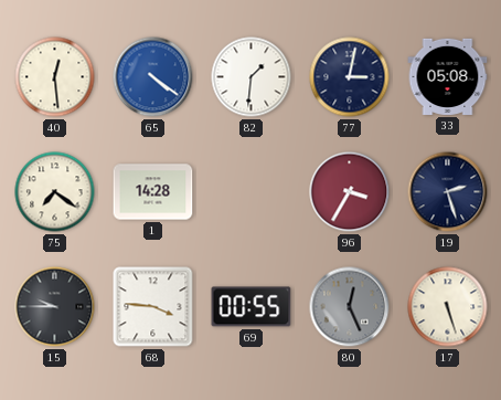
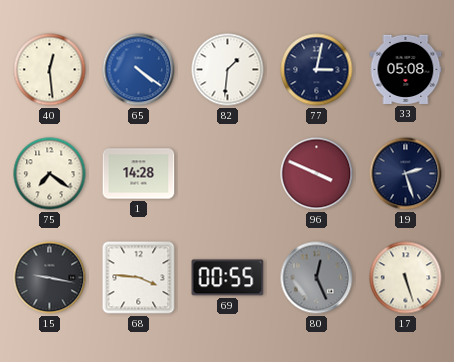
96: 3:35 -> 3:49 (317, 174)
15: 9:45 -> 9:17 (50, 278)
